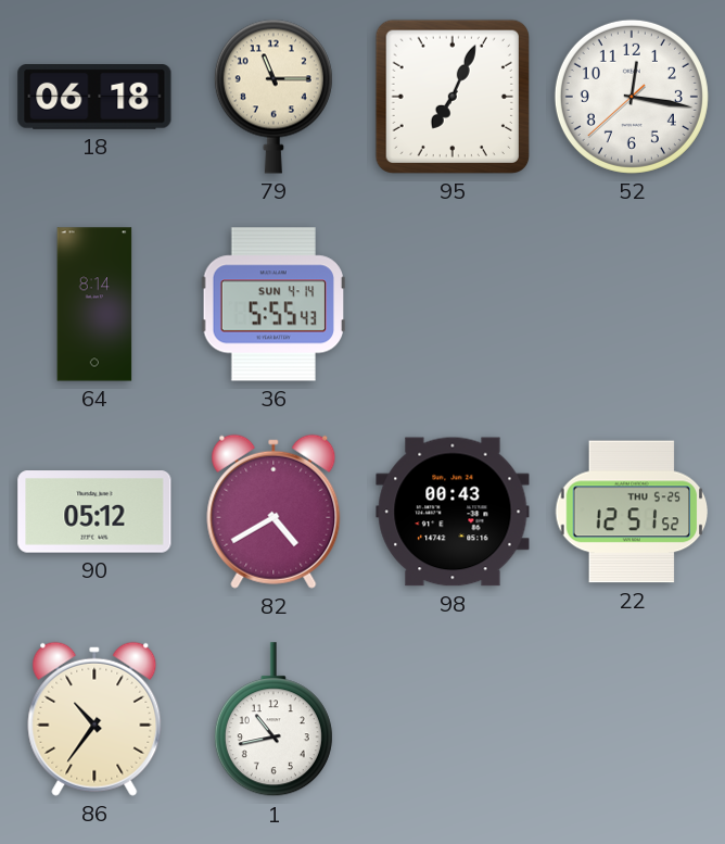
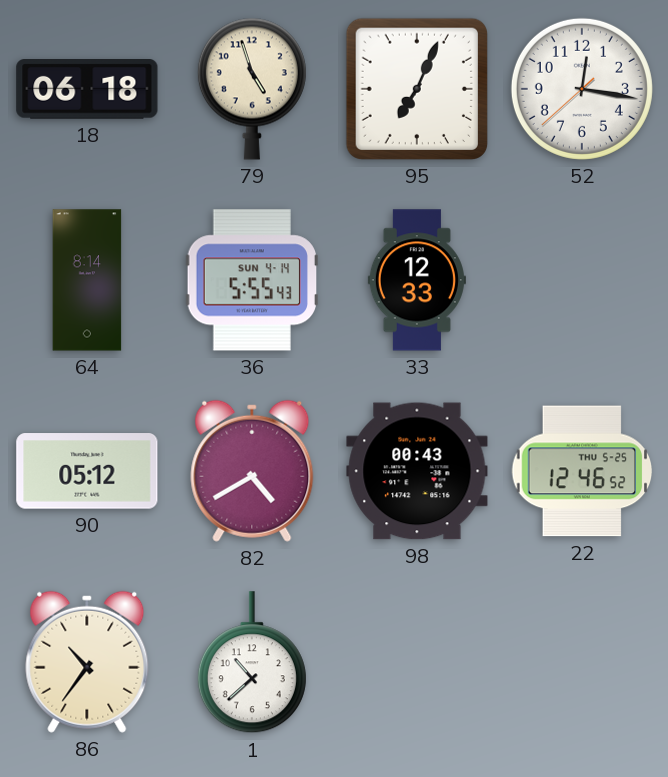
79: 11:15 -> 4:57 (252, 89)
33: none -> 12:33 (417, 280)
22: 12:51 -> 12:46 (582, 471)
1: 10:43 -> 10:38 (252, 663)
